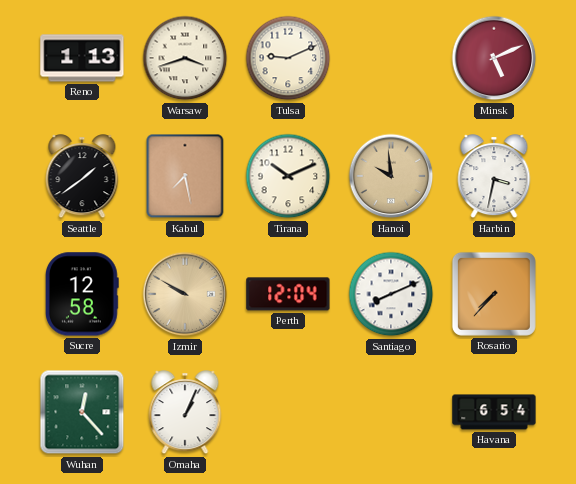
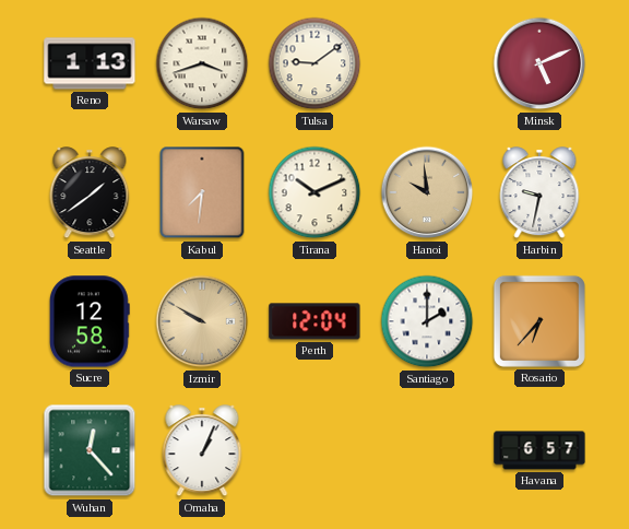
Tulsa: 9:11 -> 9:09 (314, 63)
Kabul: 7:28 -> 7:31 (202, 192)
Harbin: 3:32 -> 9:32 (539, 193)
Santiago: 8:11 -> 2:00 (427, 321)
Rosario: 7:37 -> 6:37 (539, 321)
Havana: 6:54 -> 6:57 (539, 450)
